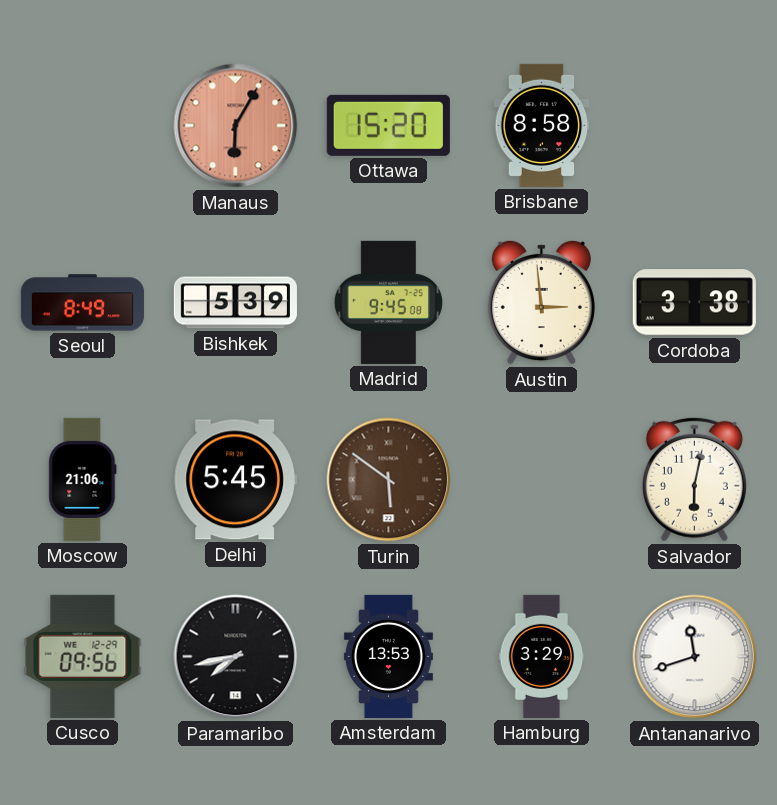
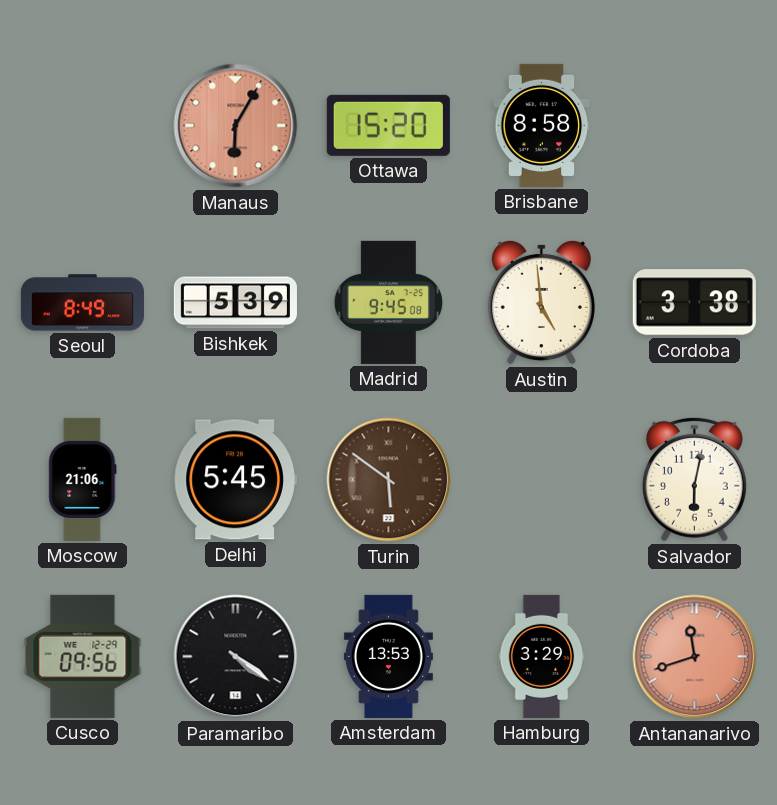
Austin: 2:59 -> 4:59 (541, 302)
Paramaribo: 7:43 -> 4:21 (236, 657)
Antananarivo dial: white -> salmon (695, 657)
